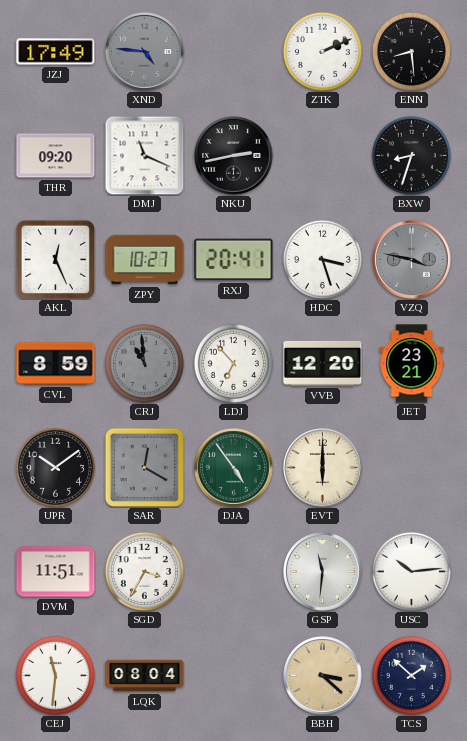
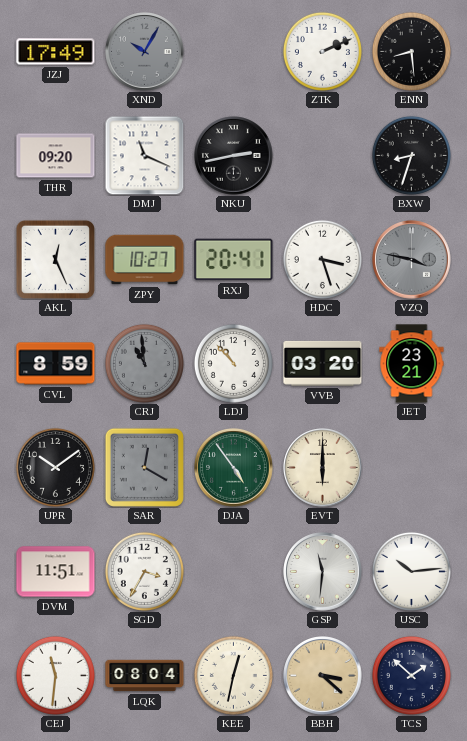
XND: 4:46 -> 10:05 (145, 52)
LDJ: 6:53 -> 10:53 (233, 363)
VVB: 12:20 -> 03:20 (323, 363)
KEE: none -> 12:32 (233, 675)
